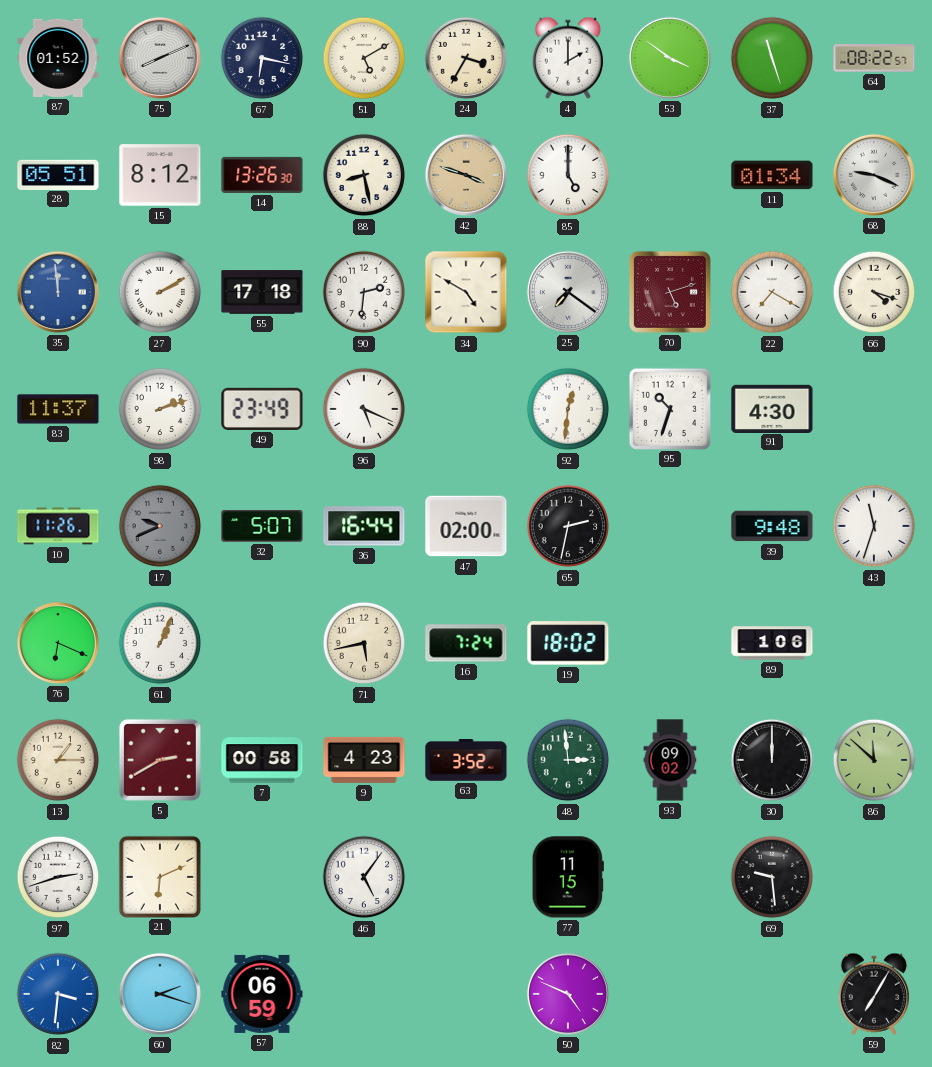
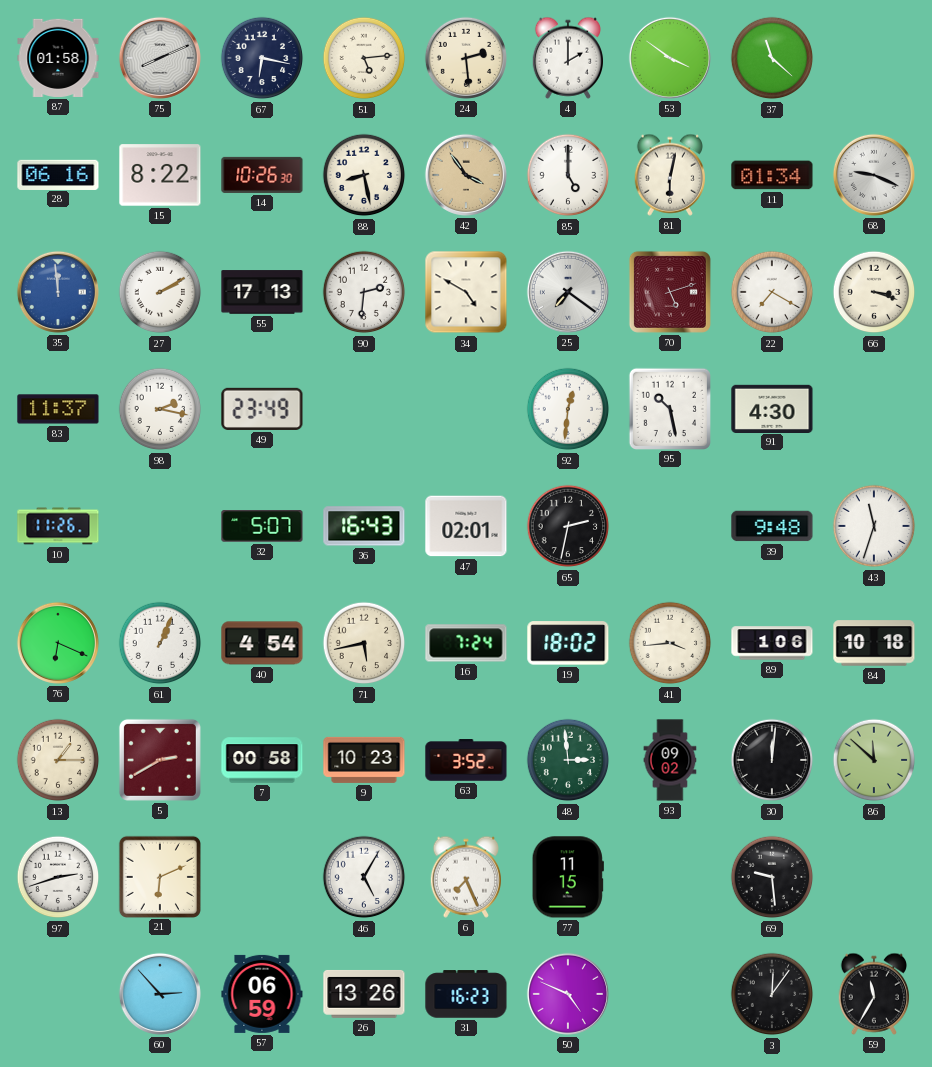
87: 01:52 -> 01:58 (58, 58)
51: 5:10 -> 5:14 (364, 58)
24: 3:35 -> 2:29 (466, 58)
37: 11:27 -> 11:22 (772, 58)
64: 08:22 -> none (874, 58)
28: 05:51 -> 06:16 (58, 174)
15: 8:12 -> 8:22 (160, 175)
14: 13:26 -> 10:26 (262, 175)
42: 3:48 -> 3:54 (466, 175)
81: none -> 6:02 (669, 175)
55: 17:18 -> 17:13 (262, 292)
66: 4:18 -> 3:18 (874, 292)
98: 2:12 -> 2:17 (160, 409)
96: 5:19 -> none (364, 409)
95: 10:33 -> 10:28 (669, 408)
17: 9:41 -> none (160, 526)
36: 16:44 -> 16:43 (364, 526)
47: 02:00 -> 02:01 (466, 526)
40: none -> 4:54 (262, 643)
41: none -> 3:44 (670, 643)
84: none -> 10:18 (874, 643)
9: 4:23 -> 10:23 (364, 760)
30: 12:00 -> 12:01 (772, 760)
46: 5:06 -> 5:05 (364, 877)
6: none -> 7:26 (465, 877)
82: 3:31 -> none (58, 994)
60: 2:18 -> 2:53 (160, 994)
26: none -> 13:26 (364, 994)
31: none -> 16:23 (466, 994)
3: none -> 12:06 (772, 994)
59: 7:05 -> 11:35 (873, 994)
